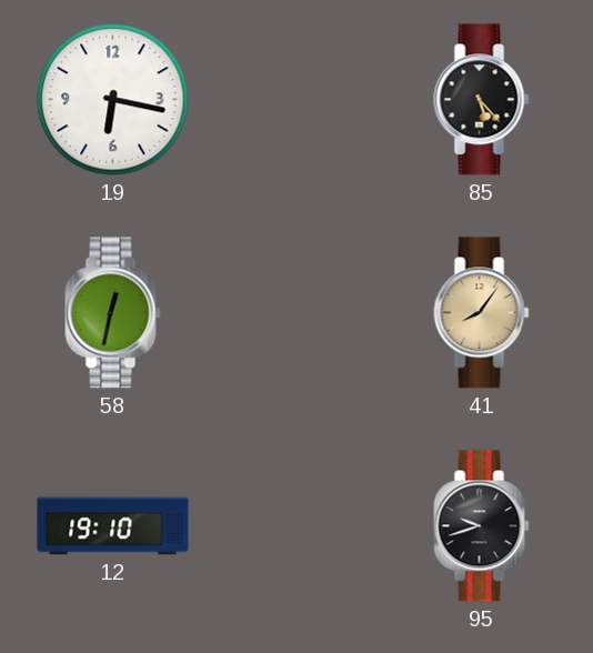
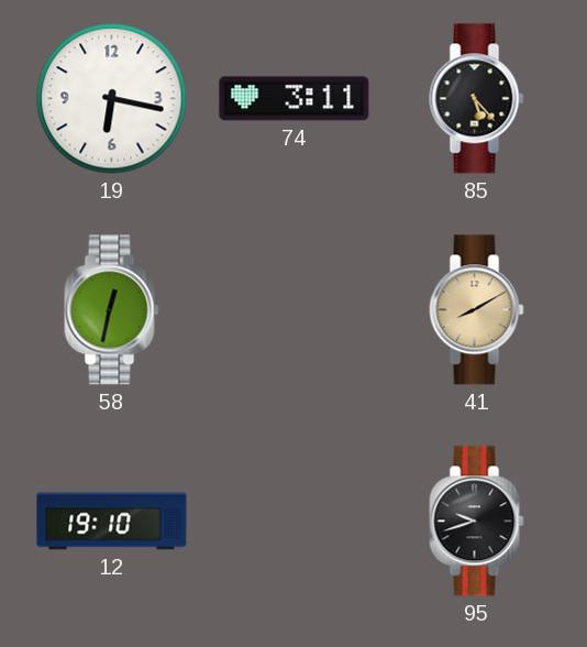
74: none -> 3:11 (295, 99)
41: 8:06 -> 8:10 (477, 310)
